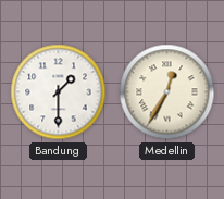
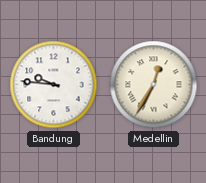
Bandung: 1:30 -> 9:46 (54, 85)
